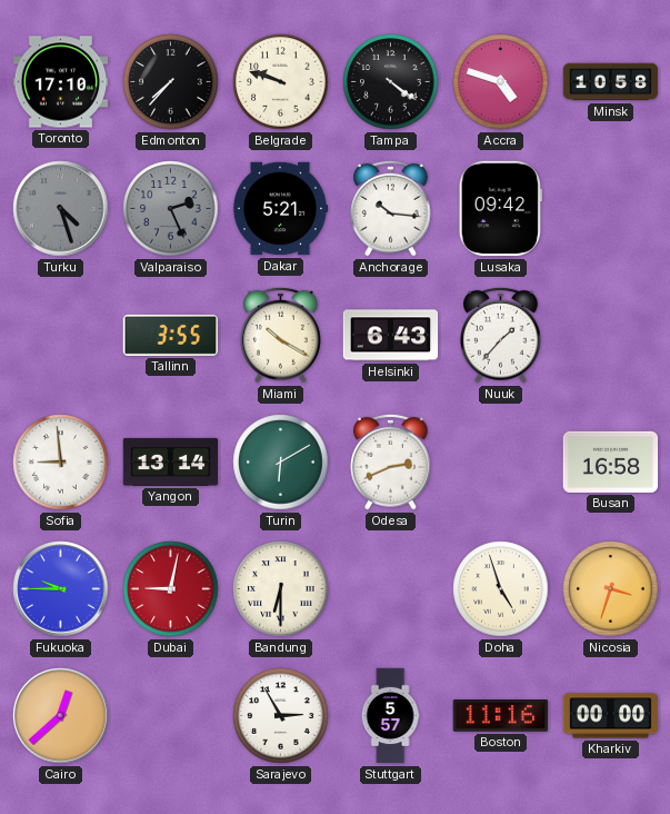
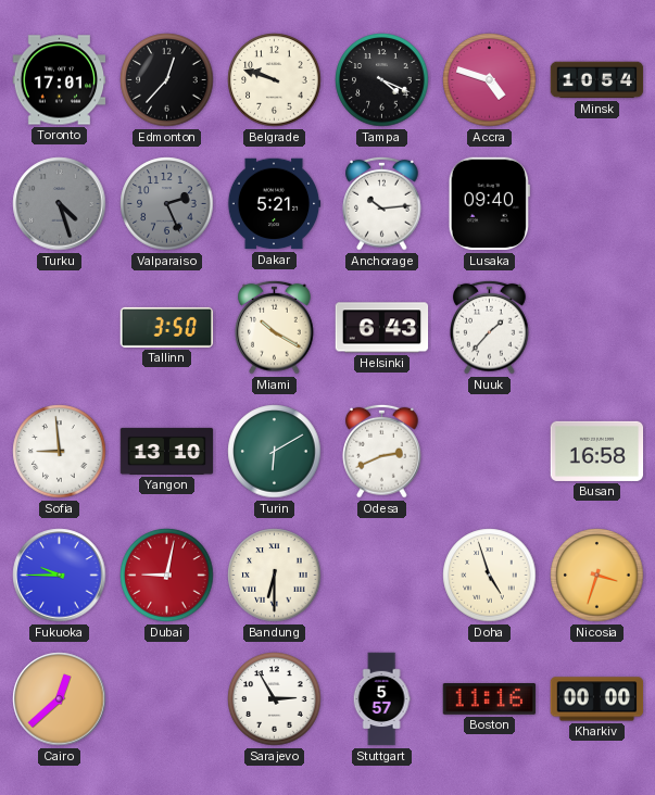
Toronto: 17:10 -> 17:01 (60, 80)
Edmonton: 7:37 -> 12:37 (167, 80)
Tampa: 4:21 -> 4:19 (382, 80)
Minsk: 10:58 -> 10:54 (597, 80)
Anchorage: 10:16 -> 10:14 (382, 203)
Lusaka: 09:42 -> 09:40 (489, 204)
Tallinn: 3:55 -> 3:50 (167, 327)
Yangon: 13:14 -> 13:10 (167, 451)
